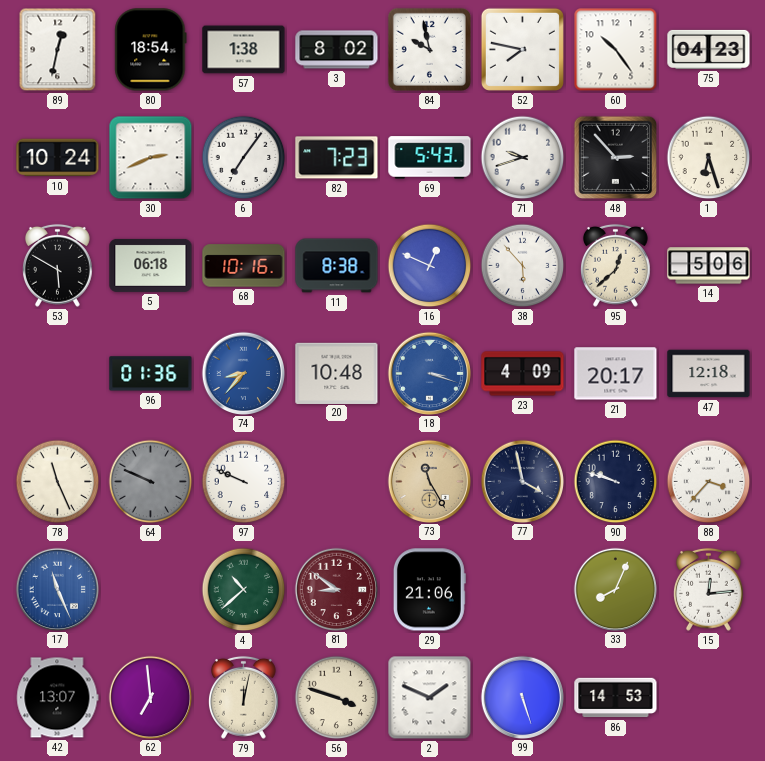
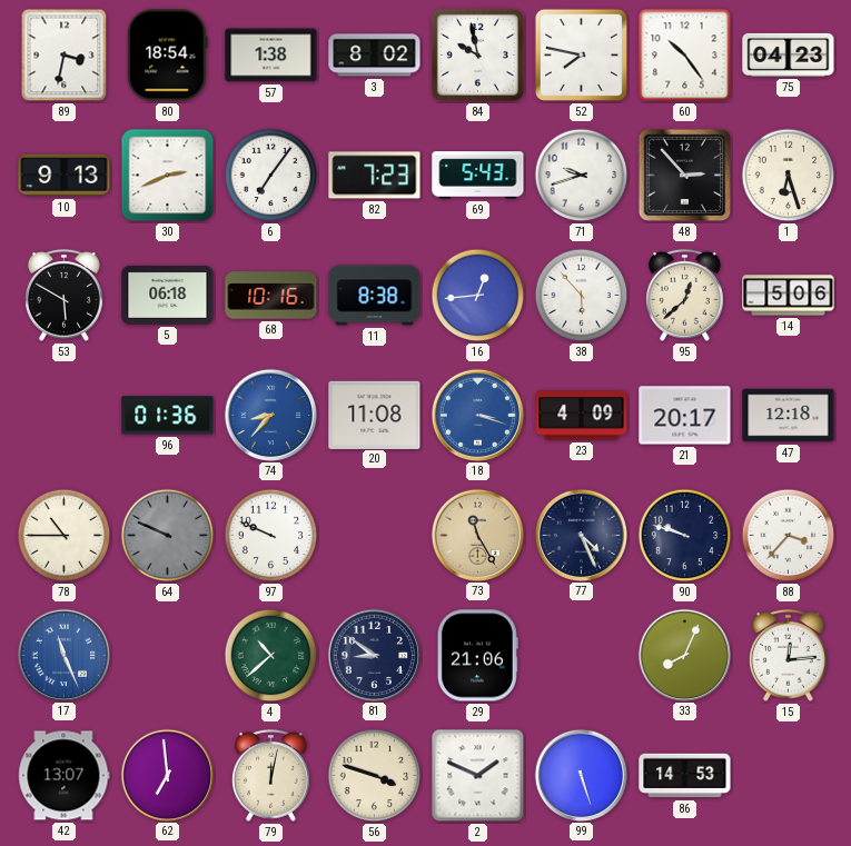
89: 12:32 -> 3:32 (65, 56)
10: 10:24 -> 9:13 (65, 176)
16: 12:49 -> 12:44 (478, 296)
20: 10:48 -> 11:08 (375, 415)
78: 11:26 -> 10:45 (65, 536)
77: 3:58 -> 4:26 (581, 535)
81 dial: burgundy -> navy (374, 655)
